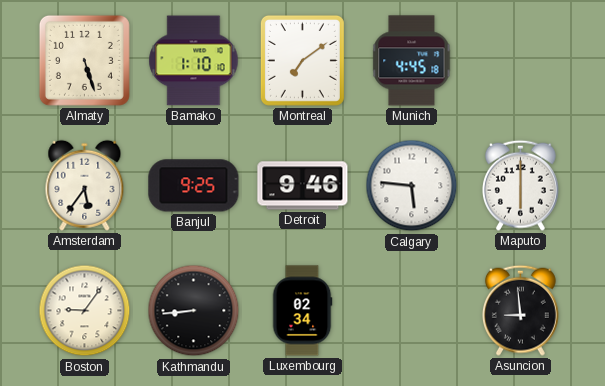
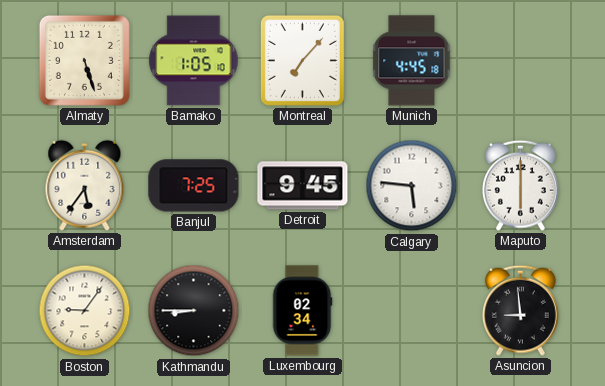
Bamako: 1:10 -> 1:05 (194, 61)
Montreal: 7:09 -> 7:07 (302, 60)
Banjul: 9:25 -> 7:25 (194, 186)
Detroit: 9:46 -> 9:45 (303, 186)
Kathmandu: 8:44 -> 8:45 (194, 311)
